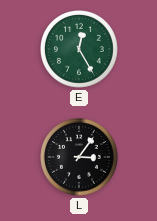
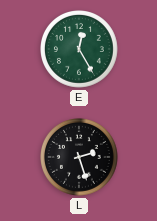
L: 3:06 -> 2:27 (80, 158)
